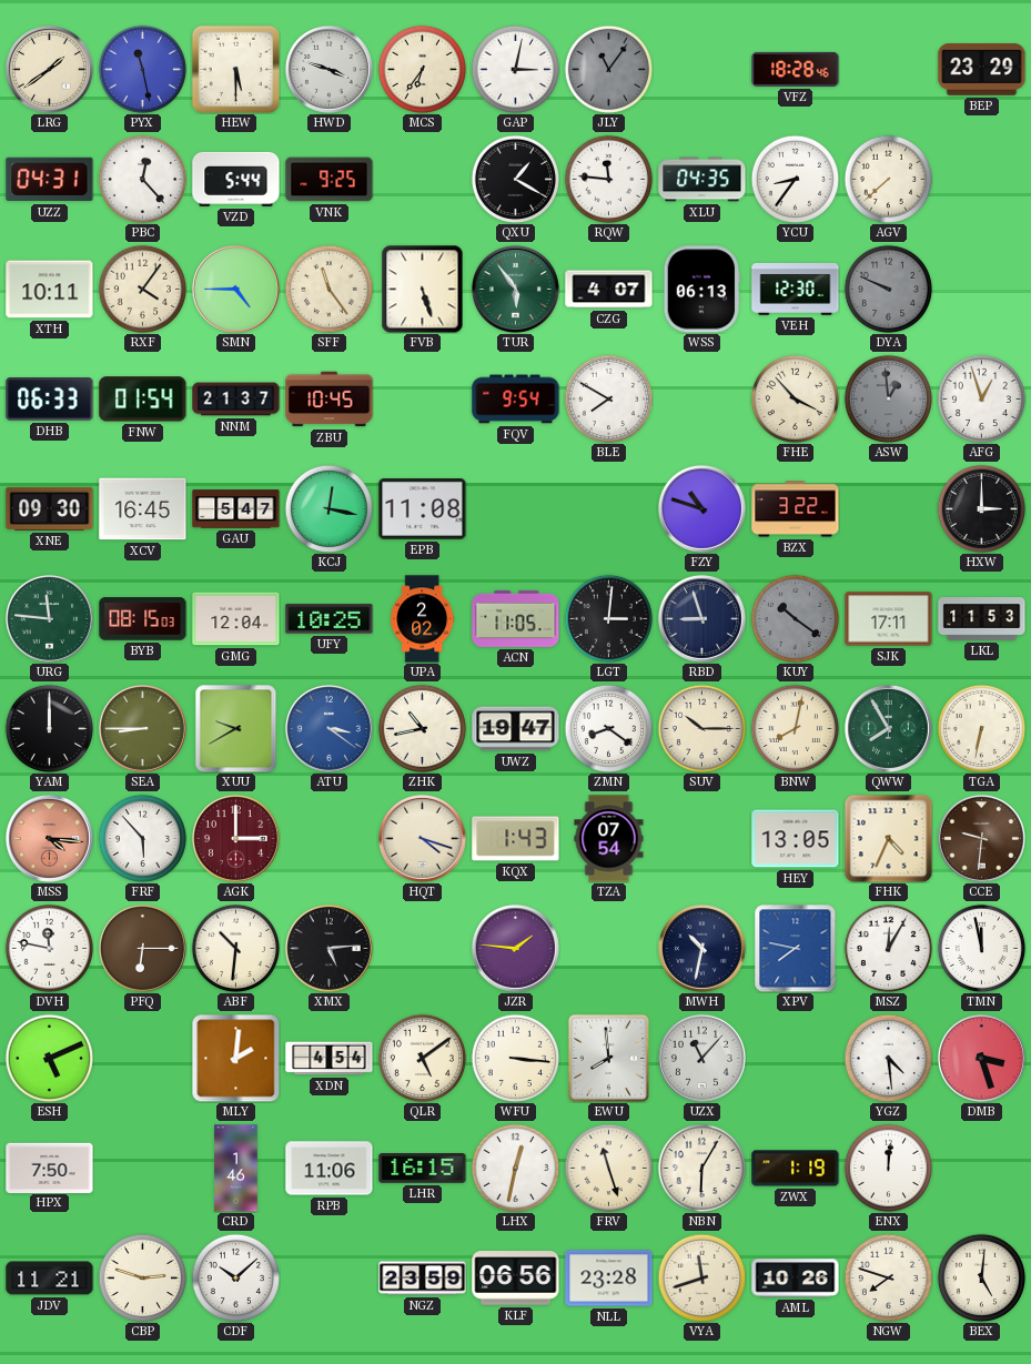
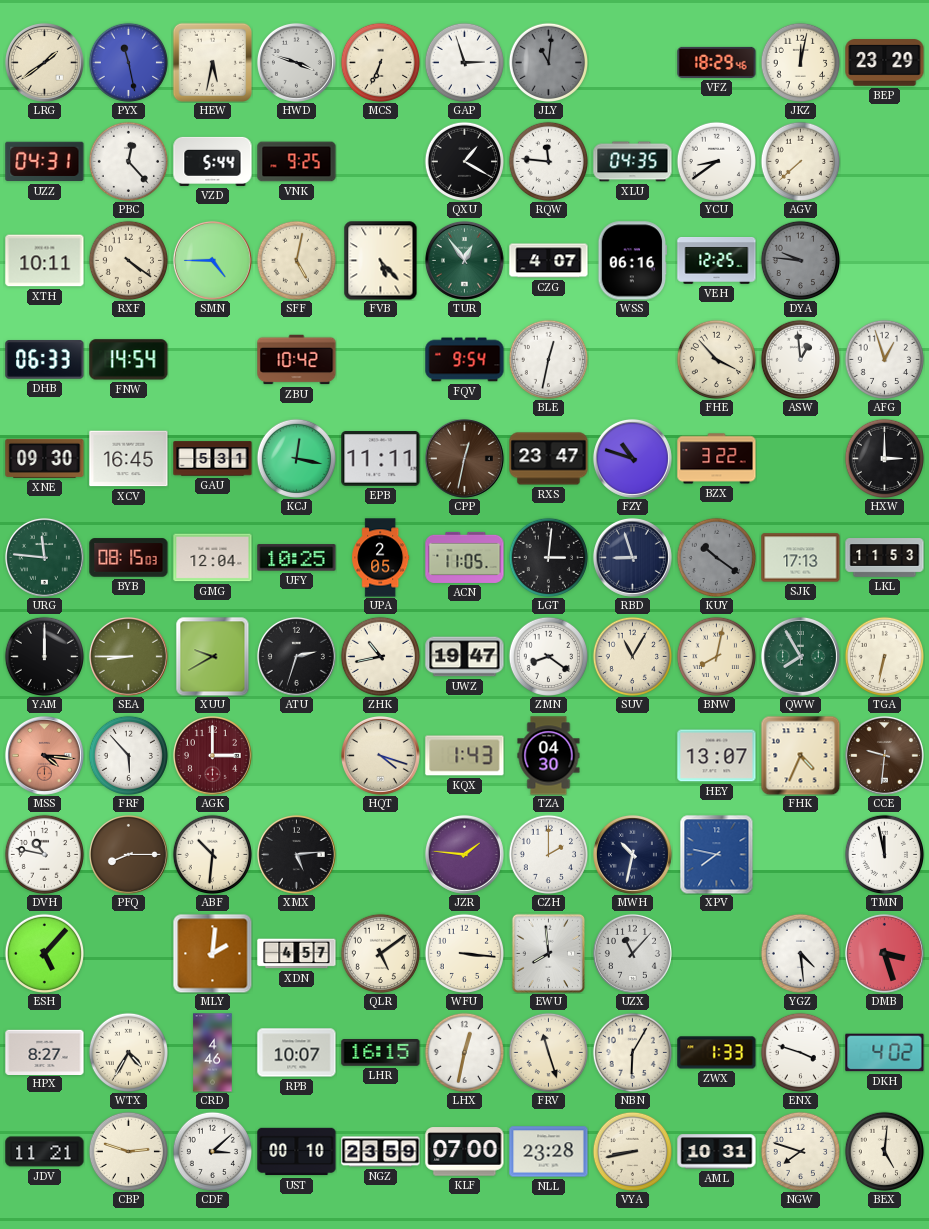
HEW: 5:30 -> 5:32 (212, 62)
MCS: 6:36 -> 6:34 (380, 62)
GAP: 3:02 -> 2:57 (464, 62)
JLY: 11:06 -> 11:01 (548, 62)
VFZ: 18:28 -> 18:29 (717, 62)
JKZ: none -> 12:02 (800, 62)
YCU: 8:36 -> 8:39 (716, 161)
RXF: 4:06 -> 4:21 (128, 260)
SFF: 11:24 -> 5:02 (296, 260)
FVB: 5:27 -> 5:23 (381, 261)
TUR: 5:54 -> 12:54 (464, 260)
WSS: 06:13 -> 06:16 (633, 261)
VEH: 12:30 -> 12:25 (717, 261)
DYA: 9:49 -> 9:46 (800, 260)
FNW: 01:54 -> 14:54 (129, 360)
NNM: 21:37 -> none (236, 400)
ZBU: 10:45 -> 10:42 (297, 360)
BLE: 7:50 -> 12:32 (548, 359)
ASW dial: grey -> white (800, 359)
GAU: 5:47 -> 5:31 (213, 459)
EPB: 11:08 -> 11:11 (381, 459)
CPP: none -> 12:32 (464, 458)
RXS: none -> 23:47 (549, 459)
UPA: 2:02 -> 2:05 (381, 558)
SJK: 17:11 -> 17:13 (801, 558)
ATU: 3:21 -> 2:33 (296, 656)
ATU dial: blue -> black (296, 656)
SUV: 10:15 -> 11:05 (632, 656)
TZA: 07:54 -> 04:30 (549, 756)
HEY: 13:05 -> 13:07 (717, 756)
DVH: 11:47 -> 10:47 (44, 854)
PFQ: 6:15 -> 8:15 (128, 854)
CZH: none -> 2:00 (548, 854)
MSZ: 12:05 -> none (888, 948)
ESH: 5:11 -> 5:07 (44, 953)
XDN: 4:54 -> 4:57 (297, 954)
HPX: 7:50 -> 8:27 (45, 1052)
WTX: none -> 4:35 (128, 1052)
CRD: 1:46 -> 4:46 (213, 1053)
RPB: 11:06 -> 10:07 (297, 1053)
ZWX: 1:19 -> 1:33 (717, 1053)
ENX: 12:01 -> 3:48 (800, 1052)
DKH: none -> 4:02 (885, 1053)
CDF: 10:08 -> 3:08 (212, 1151)
UST: none -> 00:10 (297, 1152)
KLF: 06:56 -> 07:00 (465, 1152)
VYA: 11:42 -> 8:43 (632, 1151)
AML: 10:26 -> 10:31 (717, 1152)
